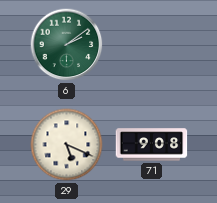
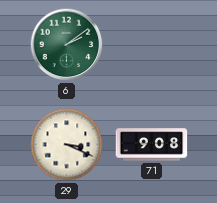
29: 5:19 -> 3:19 (67, 145)
